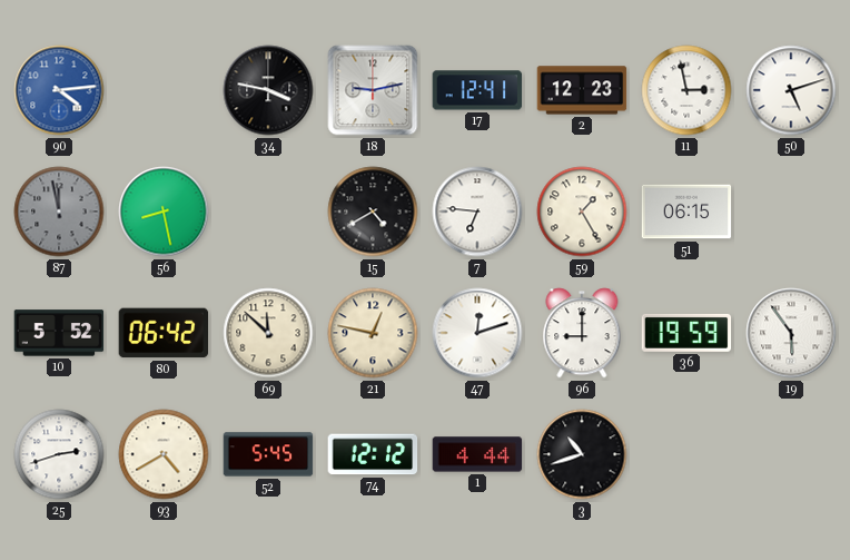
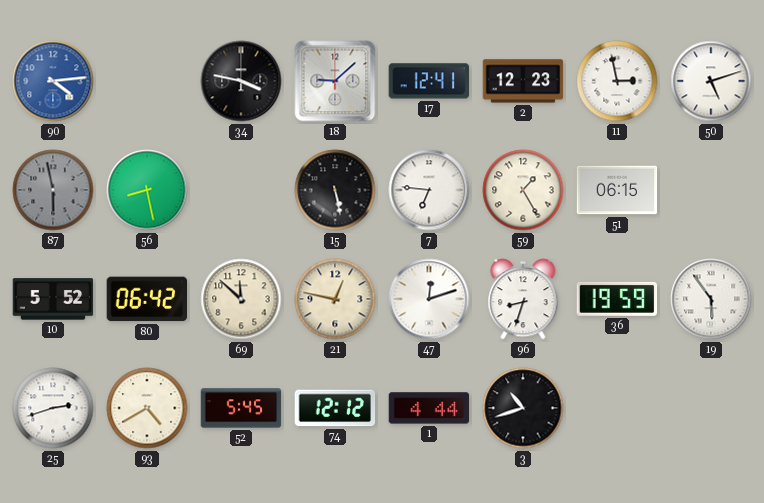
18: 9:13 -> 9:08 (335, 81)
87: 11:58 -> 5:58 (53, 190)
15: 4:40 -> 5:28 (335, 190)
96: 9:00 -> 8:33 (523, 299)
